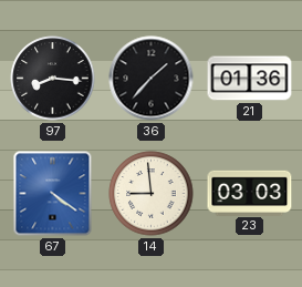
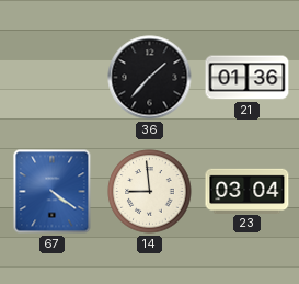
97: 8:16 -> none (53, 79)
23: 03:03 -> 03:04 (248, 191)
